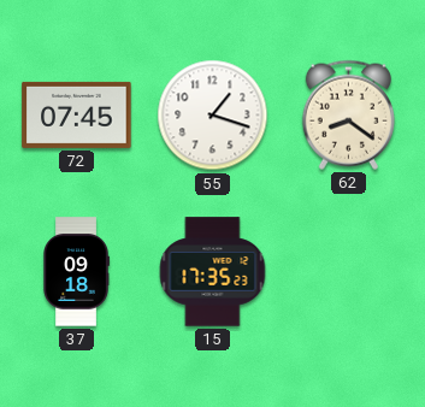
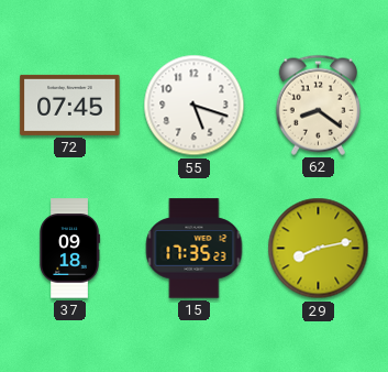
55: 1:18 -> 5:18 (195, 106)
29: none -> 8:13 (319, 249)
